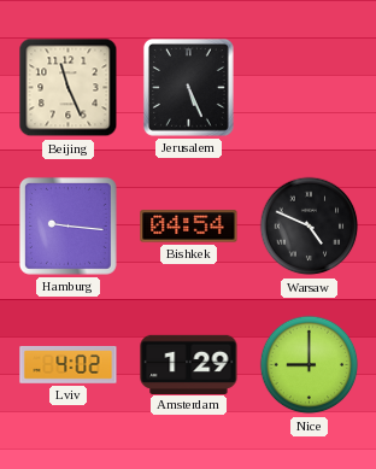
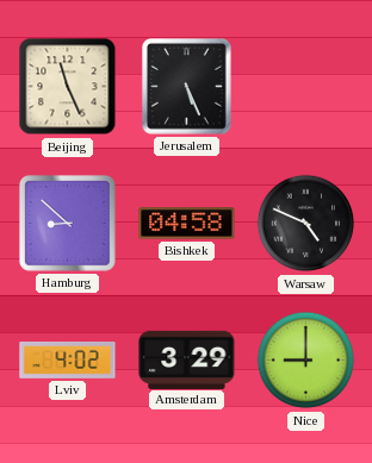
Hamburg: 9:16 -> 8:52 (67, 223)
Bishkek: 04:54 -> 04:58 (187, 224)
Amsterdam: 1:29 -> 3:29 (187, 359)
